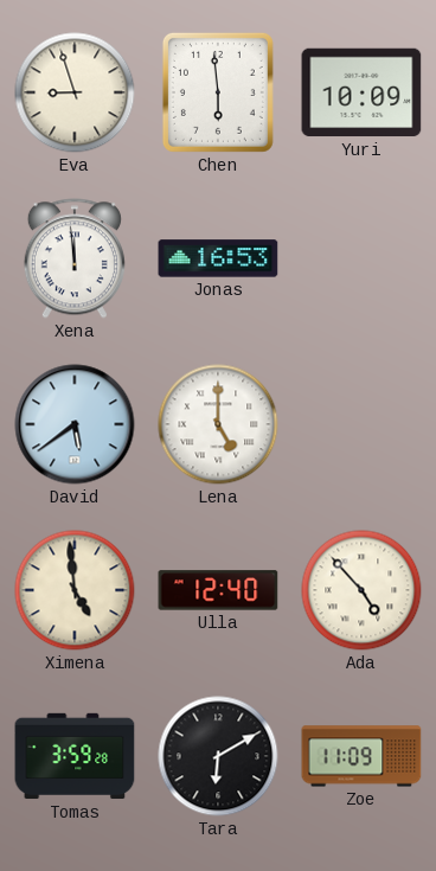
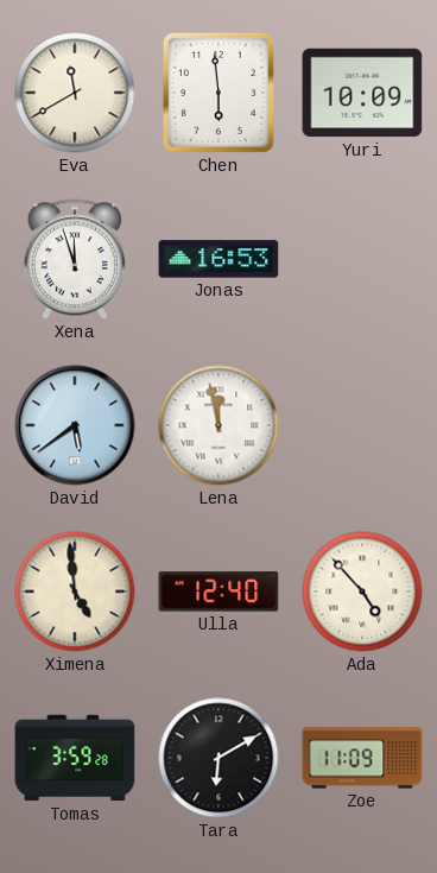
Eva: 8:57 -> 11:40 (75, 93)
Xena: 11:59 -> 11:57 (75, 259)
Lena: 5:00 -> 11:58 (218, 425)
